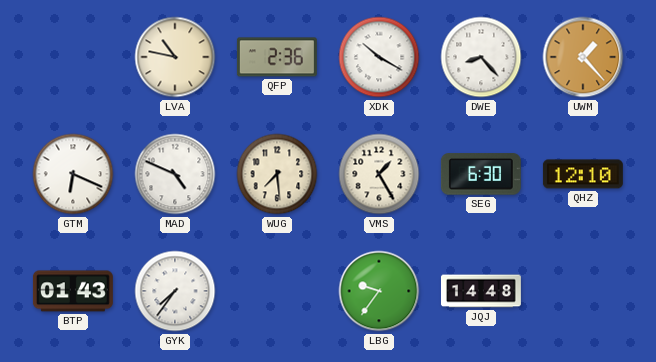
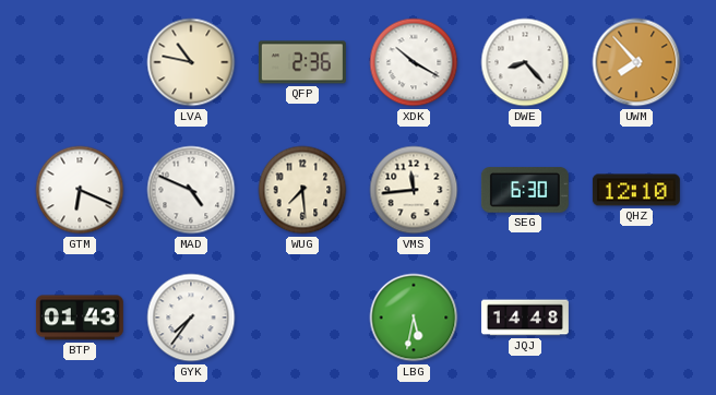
UWM: 1:23 -> 7:53 (636, 62)
VMS: 1:25 -> 11:44 (414, 190)
LBG: 9:36 -> 5:32 (414, 318)
